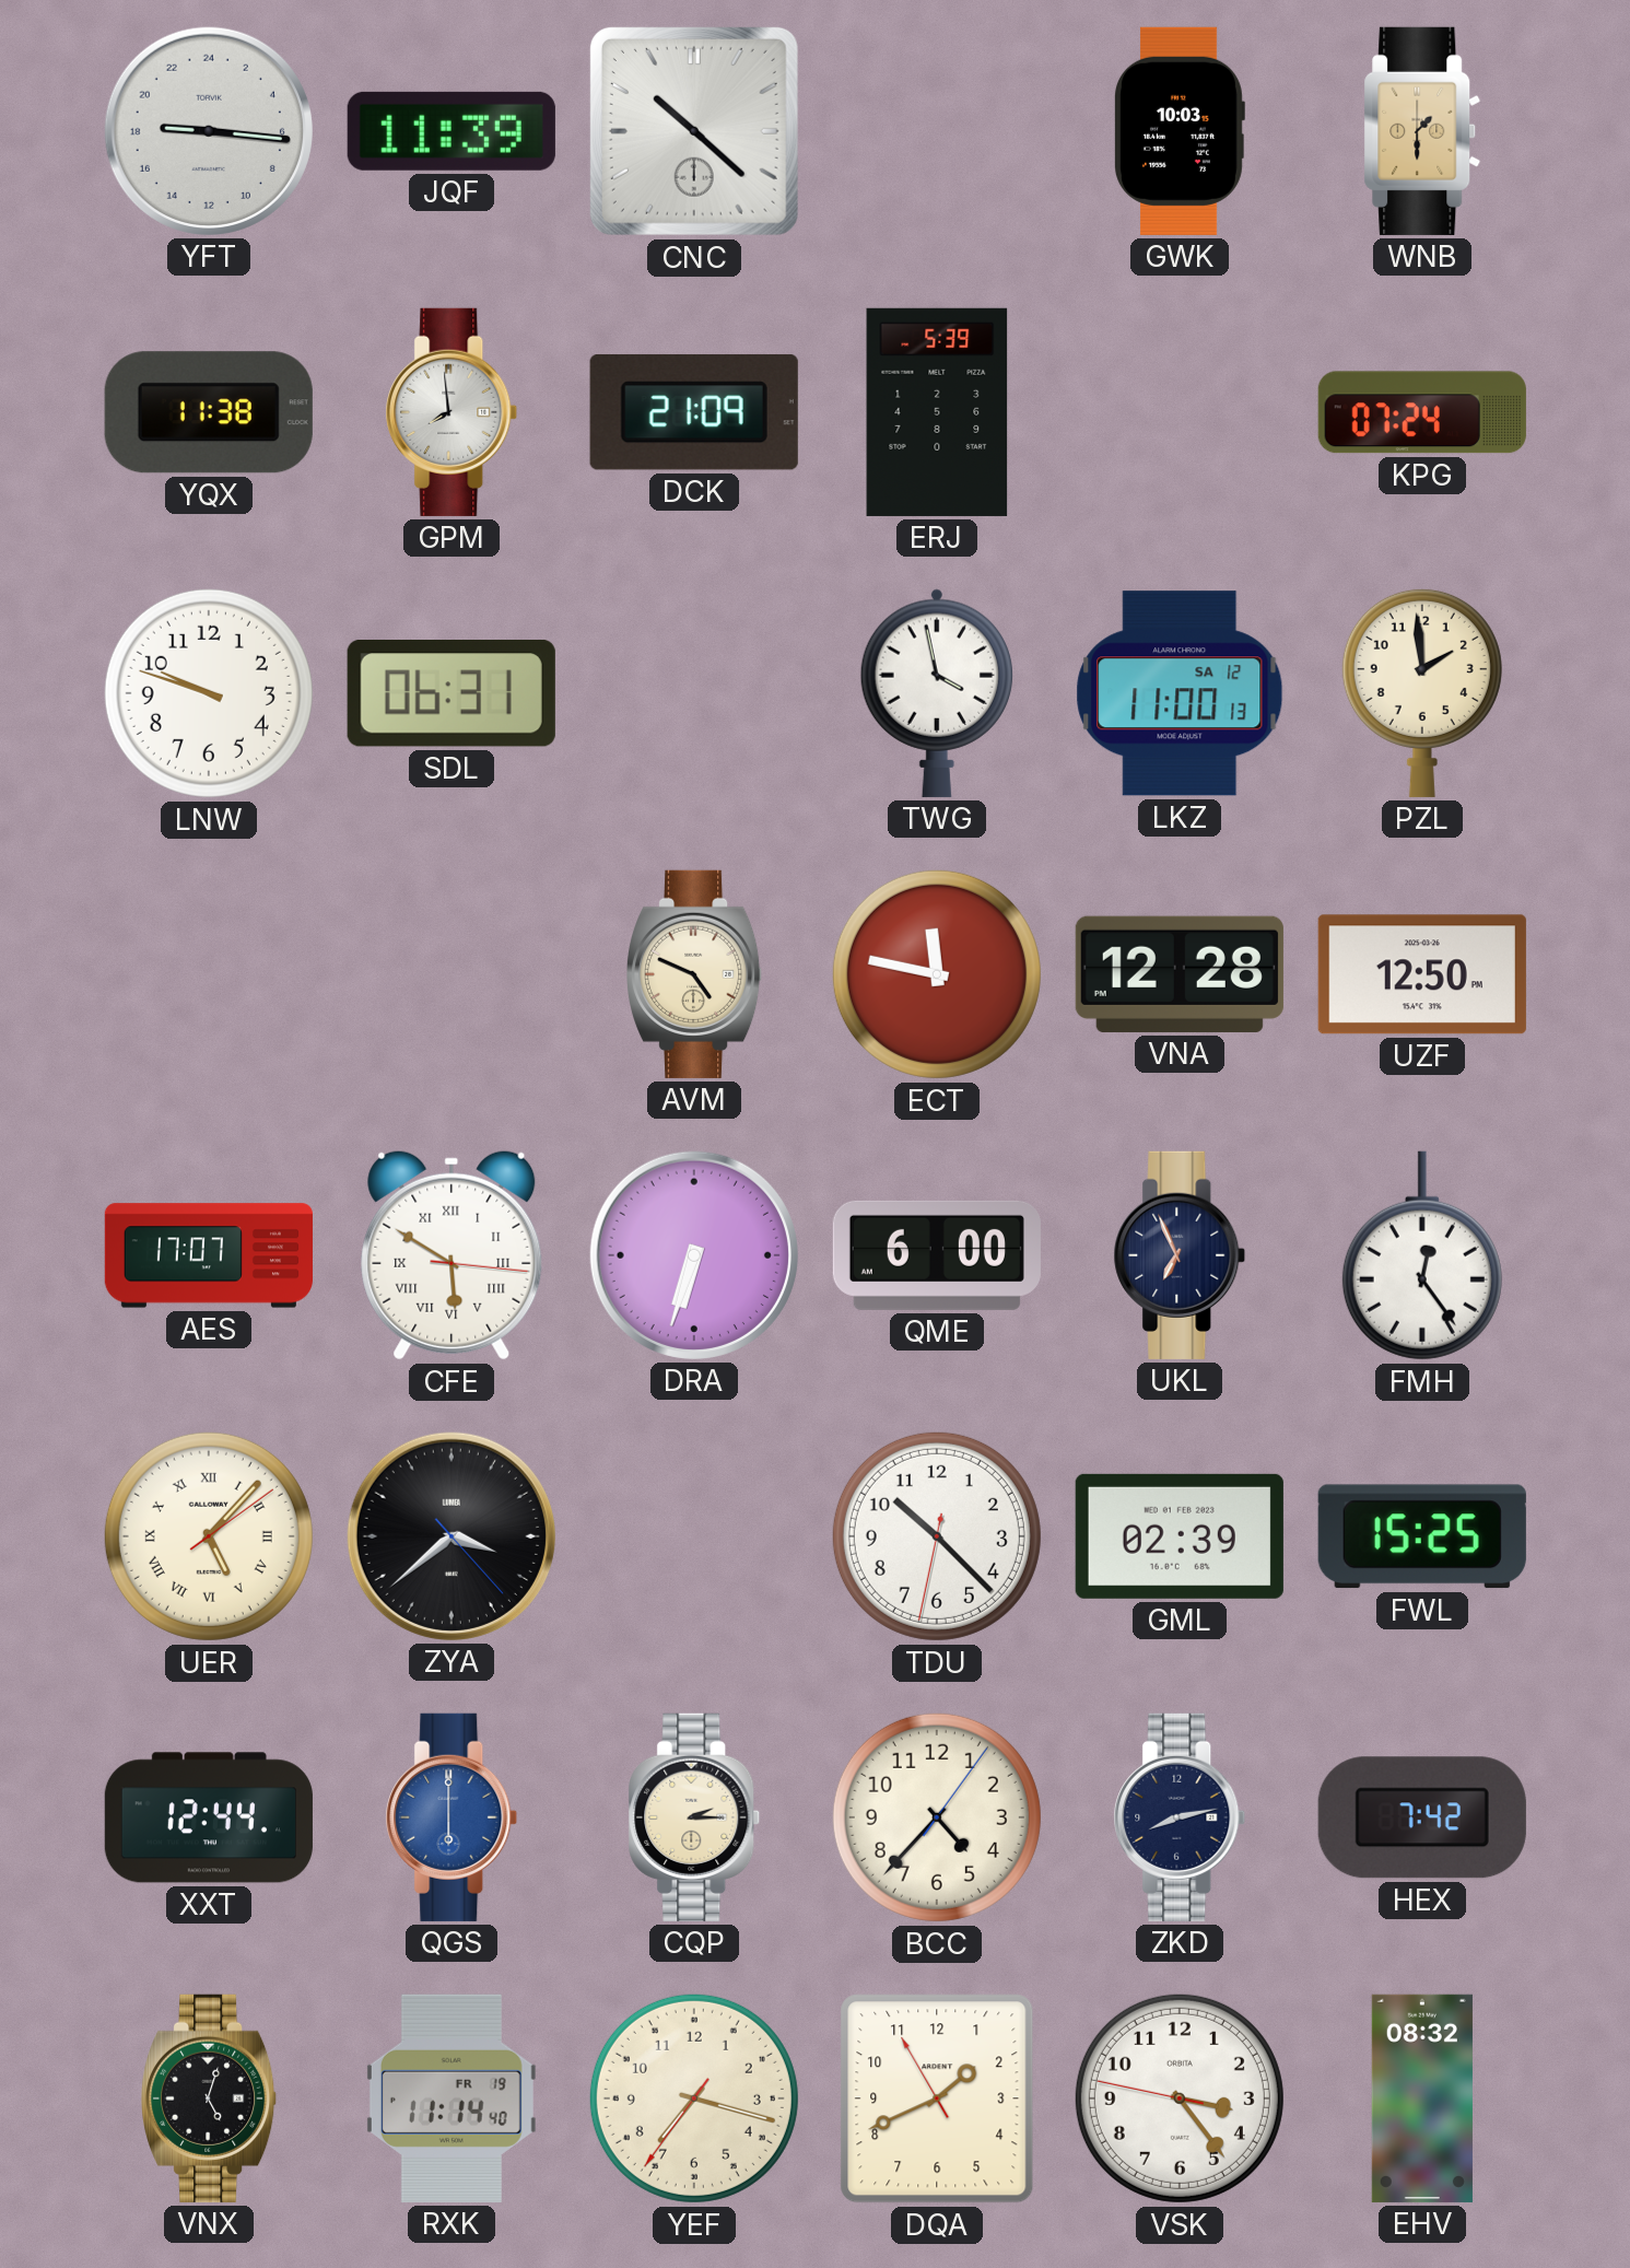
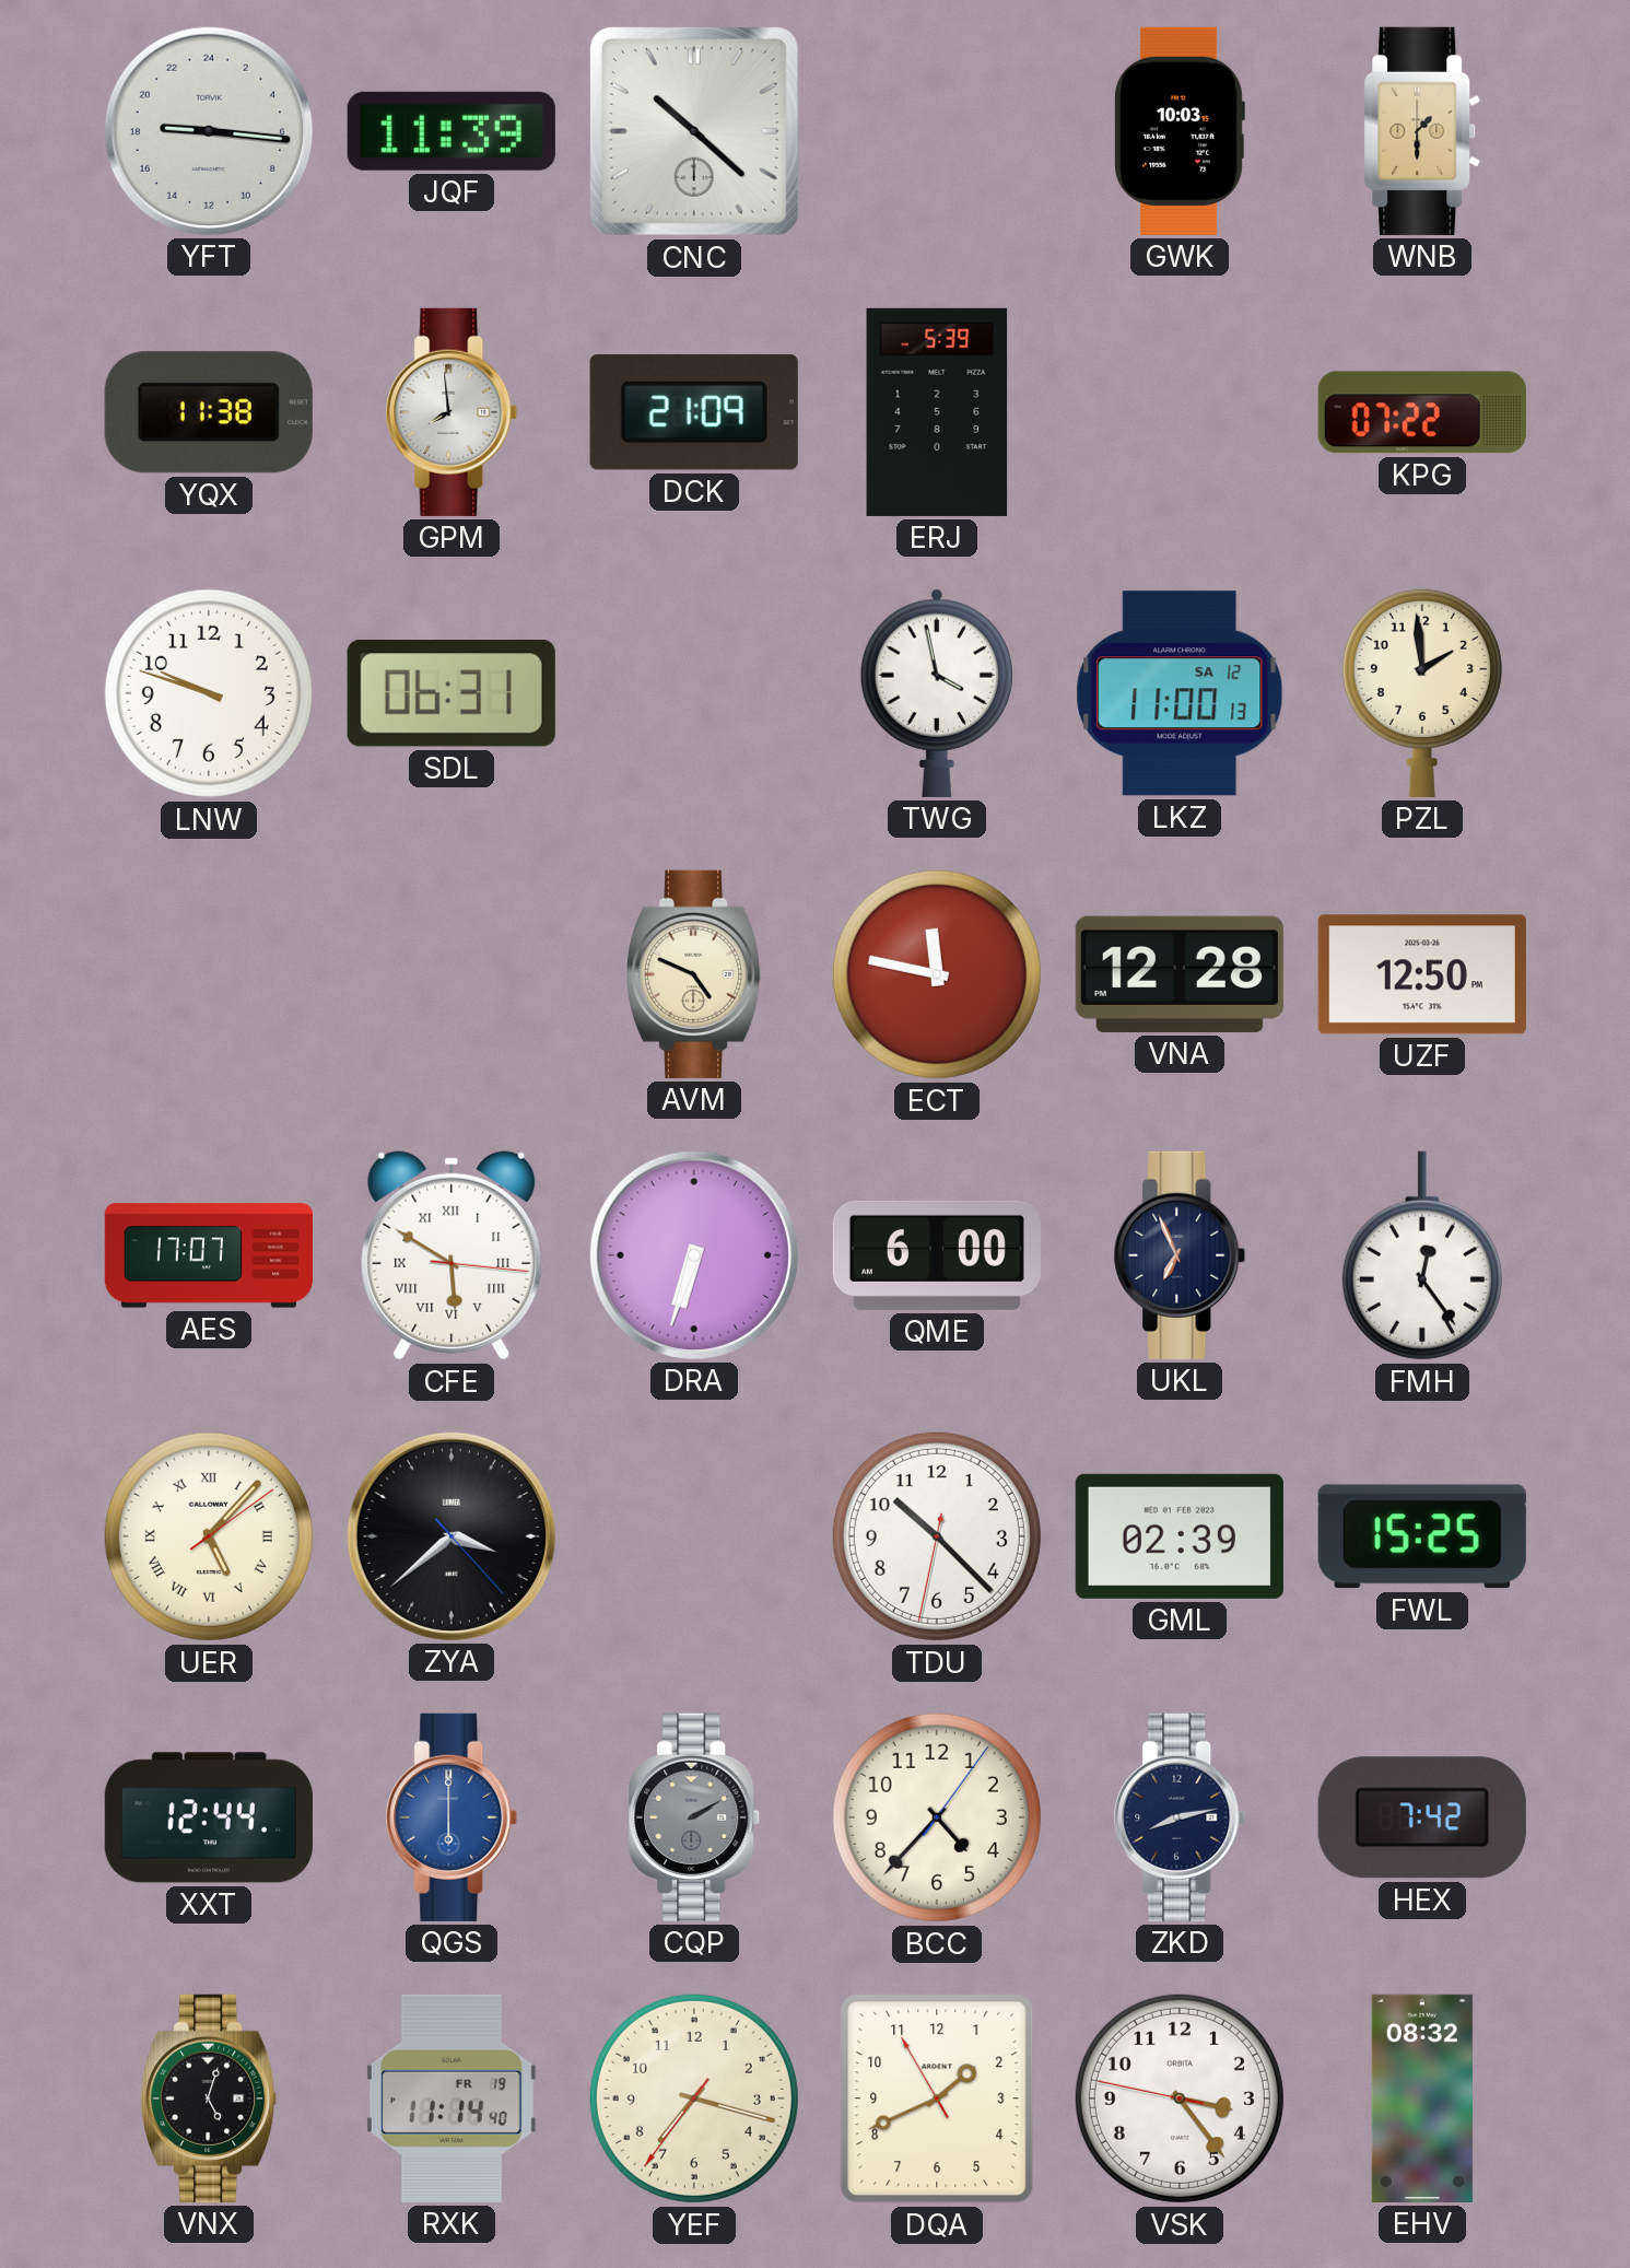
KPG: 07:24 -> 07:22 (1422, 412)
CQP: 2:15 -> 2:10 (694, 1817)
CQP dial: cream -> grey (694, 1817)
